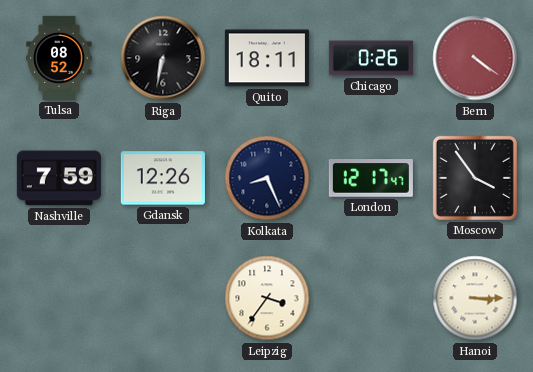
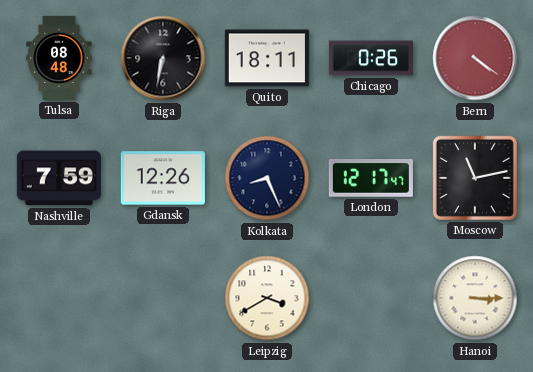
Tulsa: 08:52 -> 08:48 (59, 58)
Moscow: 3:54 -> 11:13 (475, 178)
Leipzig: 3:36 -> 3:40 (267, 298)
